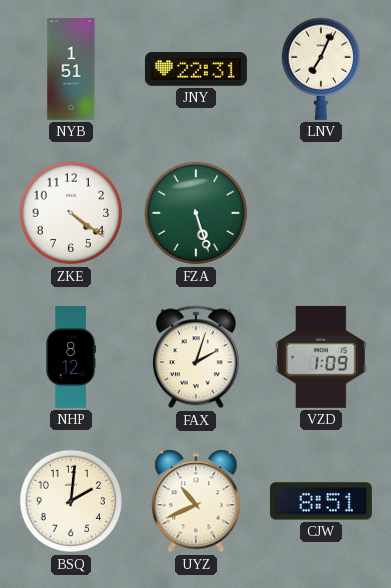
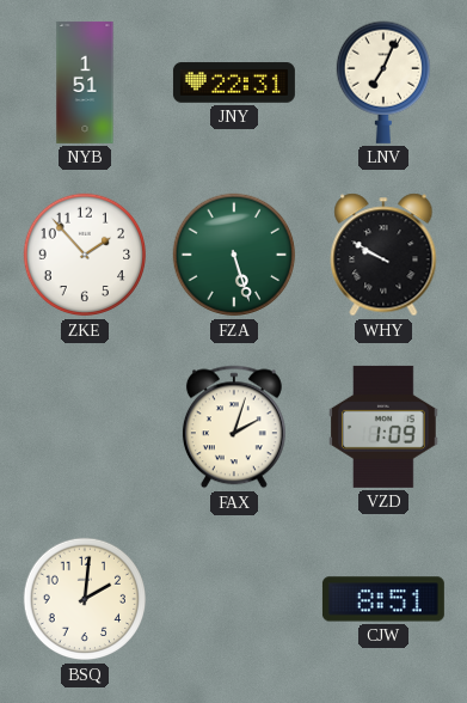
ZKE: 4:21 -> 1:53 (85, 255)
WHY: none -> 9:50 (383, 255)
NHP: 8:12 -> none (70, 357)
UYZ: 10:41 -> none (196, 501)
